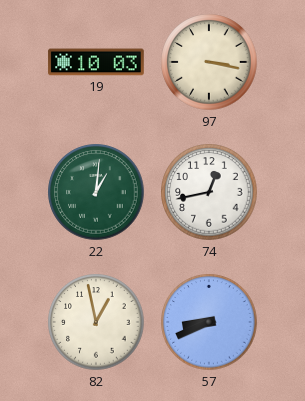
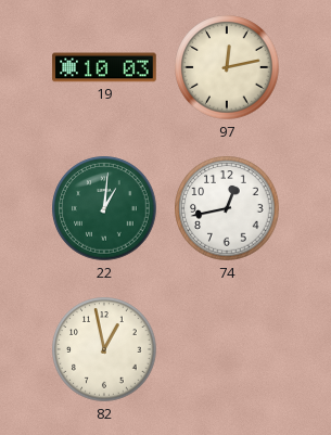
97: 3:17 -> 12:13 (227, 67)
57: 8:41 -> none (209, 322)
